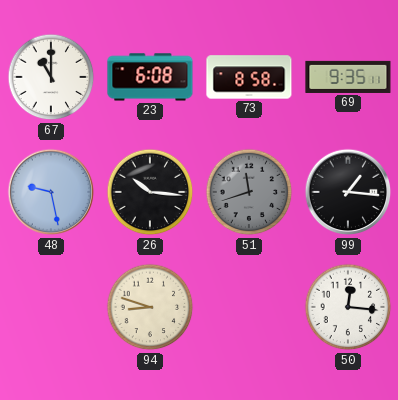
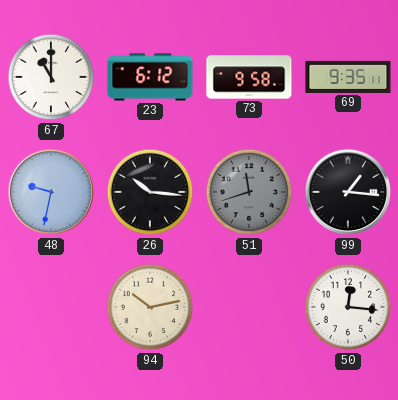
23: 6:08 -> 6:12 (150, 77)
73: 8:58 -> 9:58 (249, 77)
48: 9:28 -> 9:32 (51, 192)
94: 8:48 -> 10:13 (150, 307)
